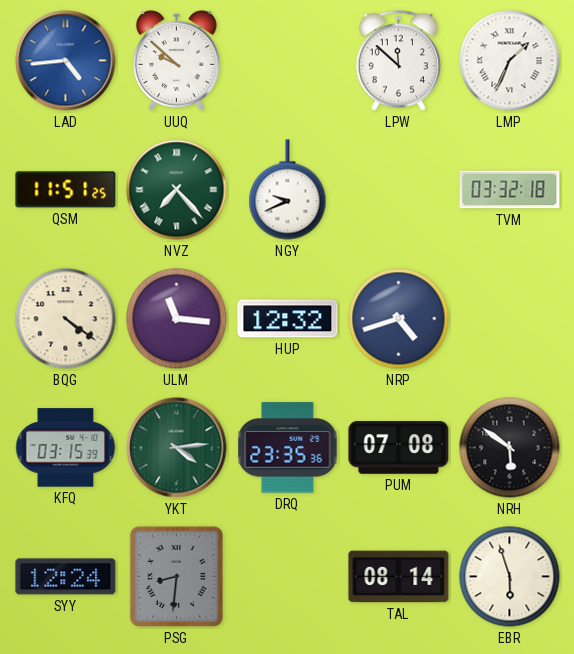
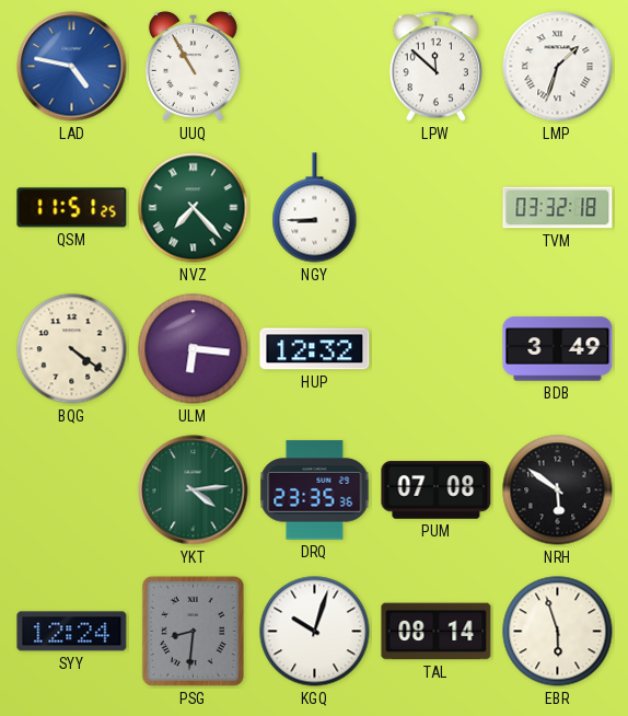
LAD: 4:44 -> 4:47 (72, 67)
UUQ: 9:52 -> 10:55 (193, 66)
LMP: 1:34 -> 1:33 (558, 67)
NGY: 9:41 -> 8:45 (315, 208)
ULM: 11:16 -> 6:16 (194, 349)
NRP: 4:42 -> none (399, 319)
BDB: none -> 3:49 (558, 349)
KFQ: 03:15 -> none (66, 448)
KGQ: none -> 10:03 (315, 632)
